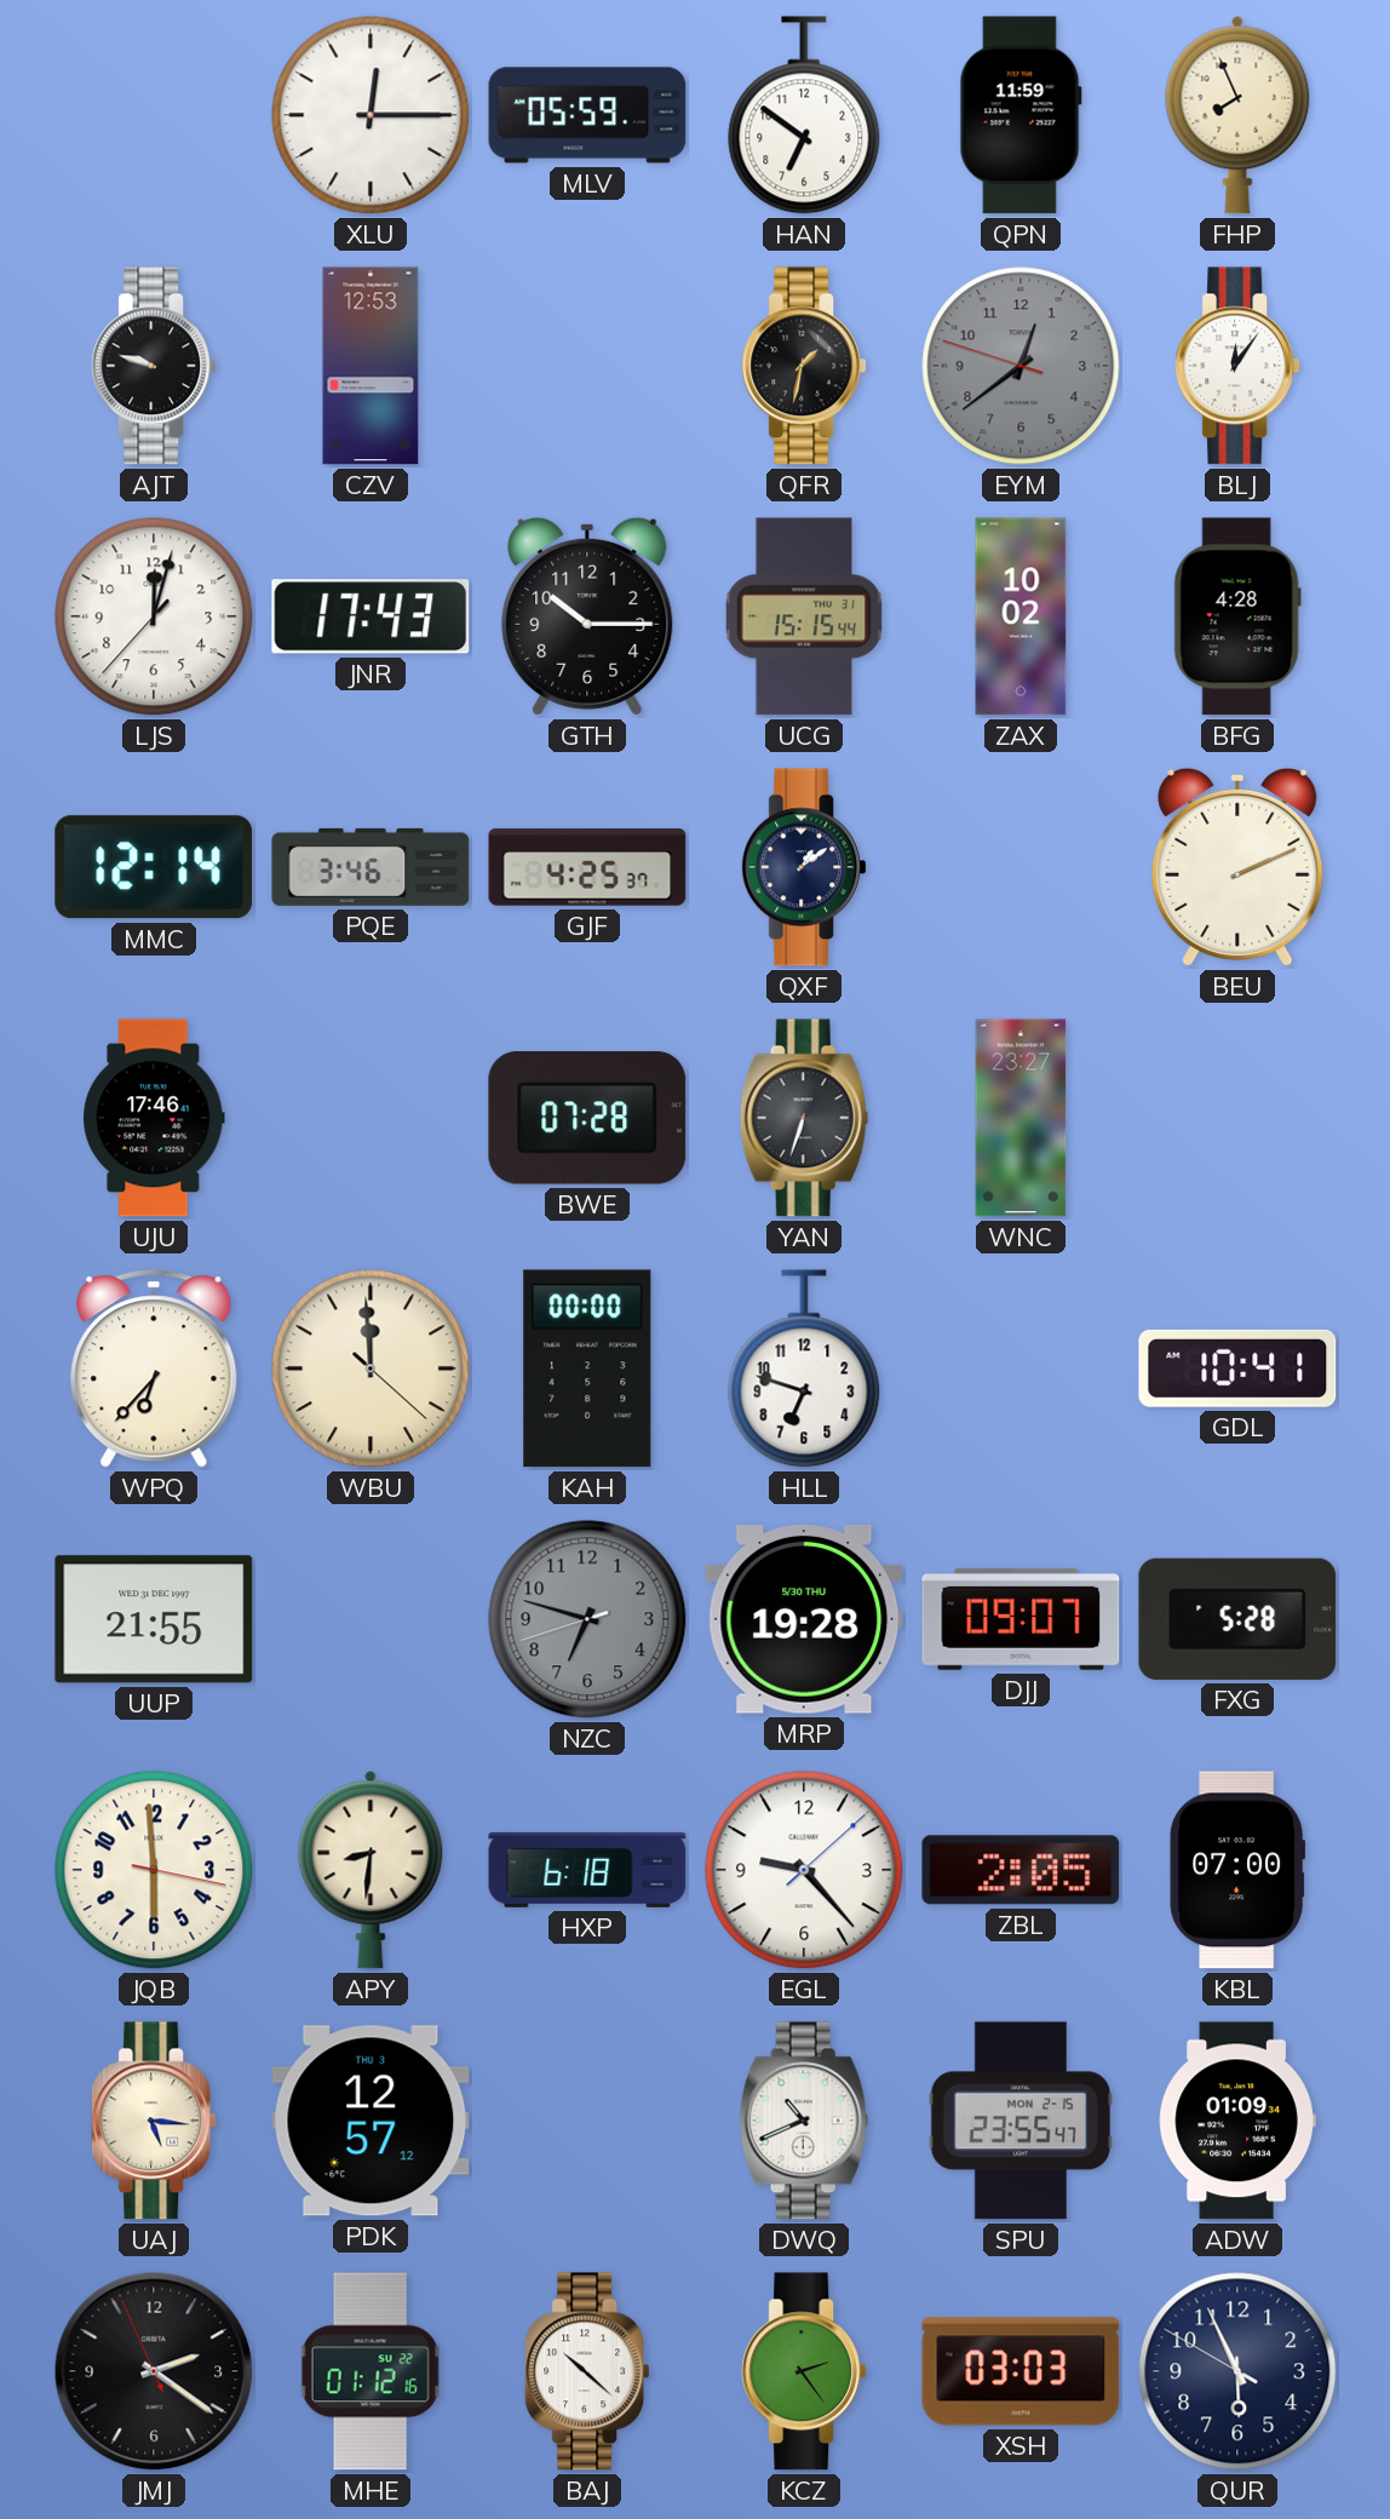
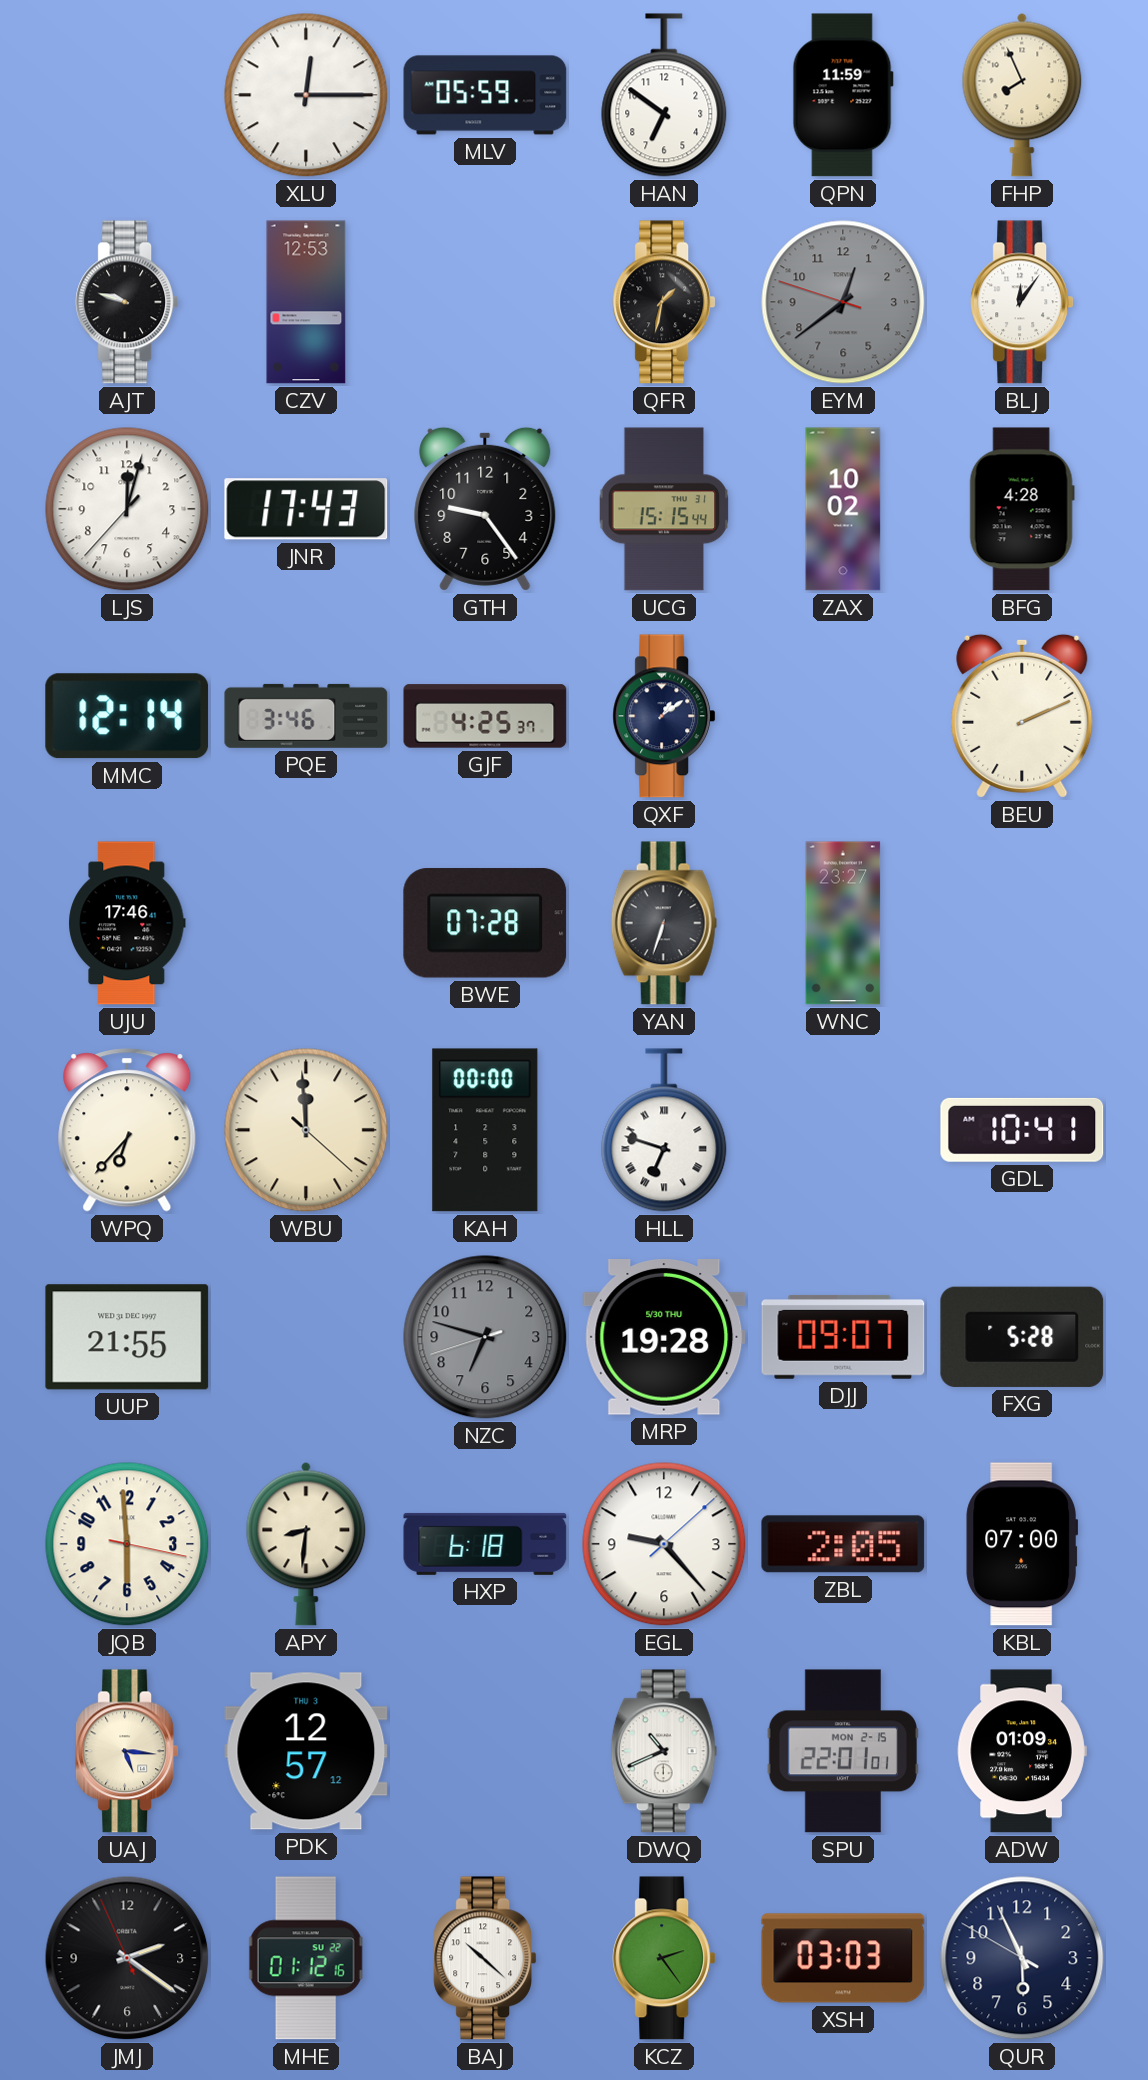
GTH: 10:15 -> 9:24 (485, 509)
HLL numerals: Arabic -> Roman (664, 1130)
SPU: 23:55 -> 22:01 (843, 1751)
